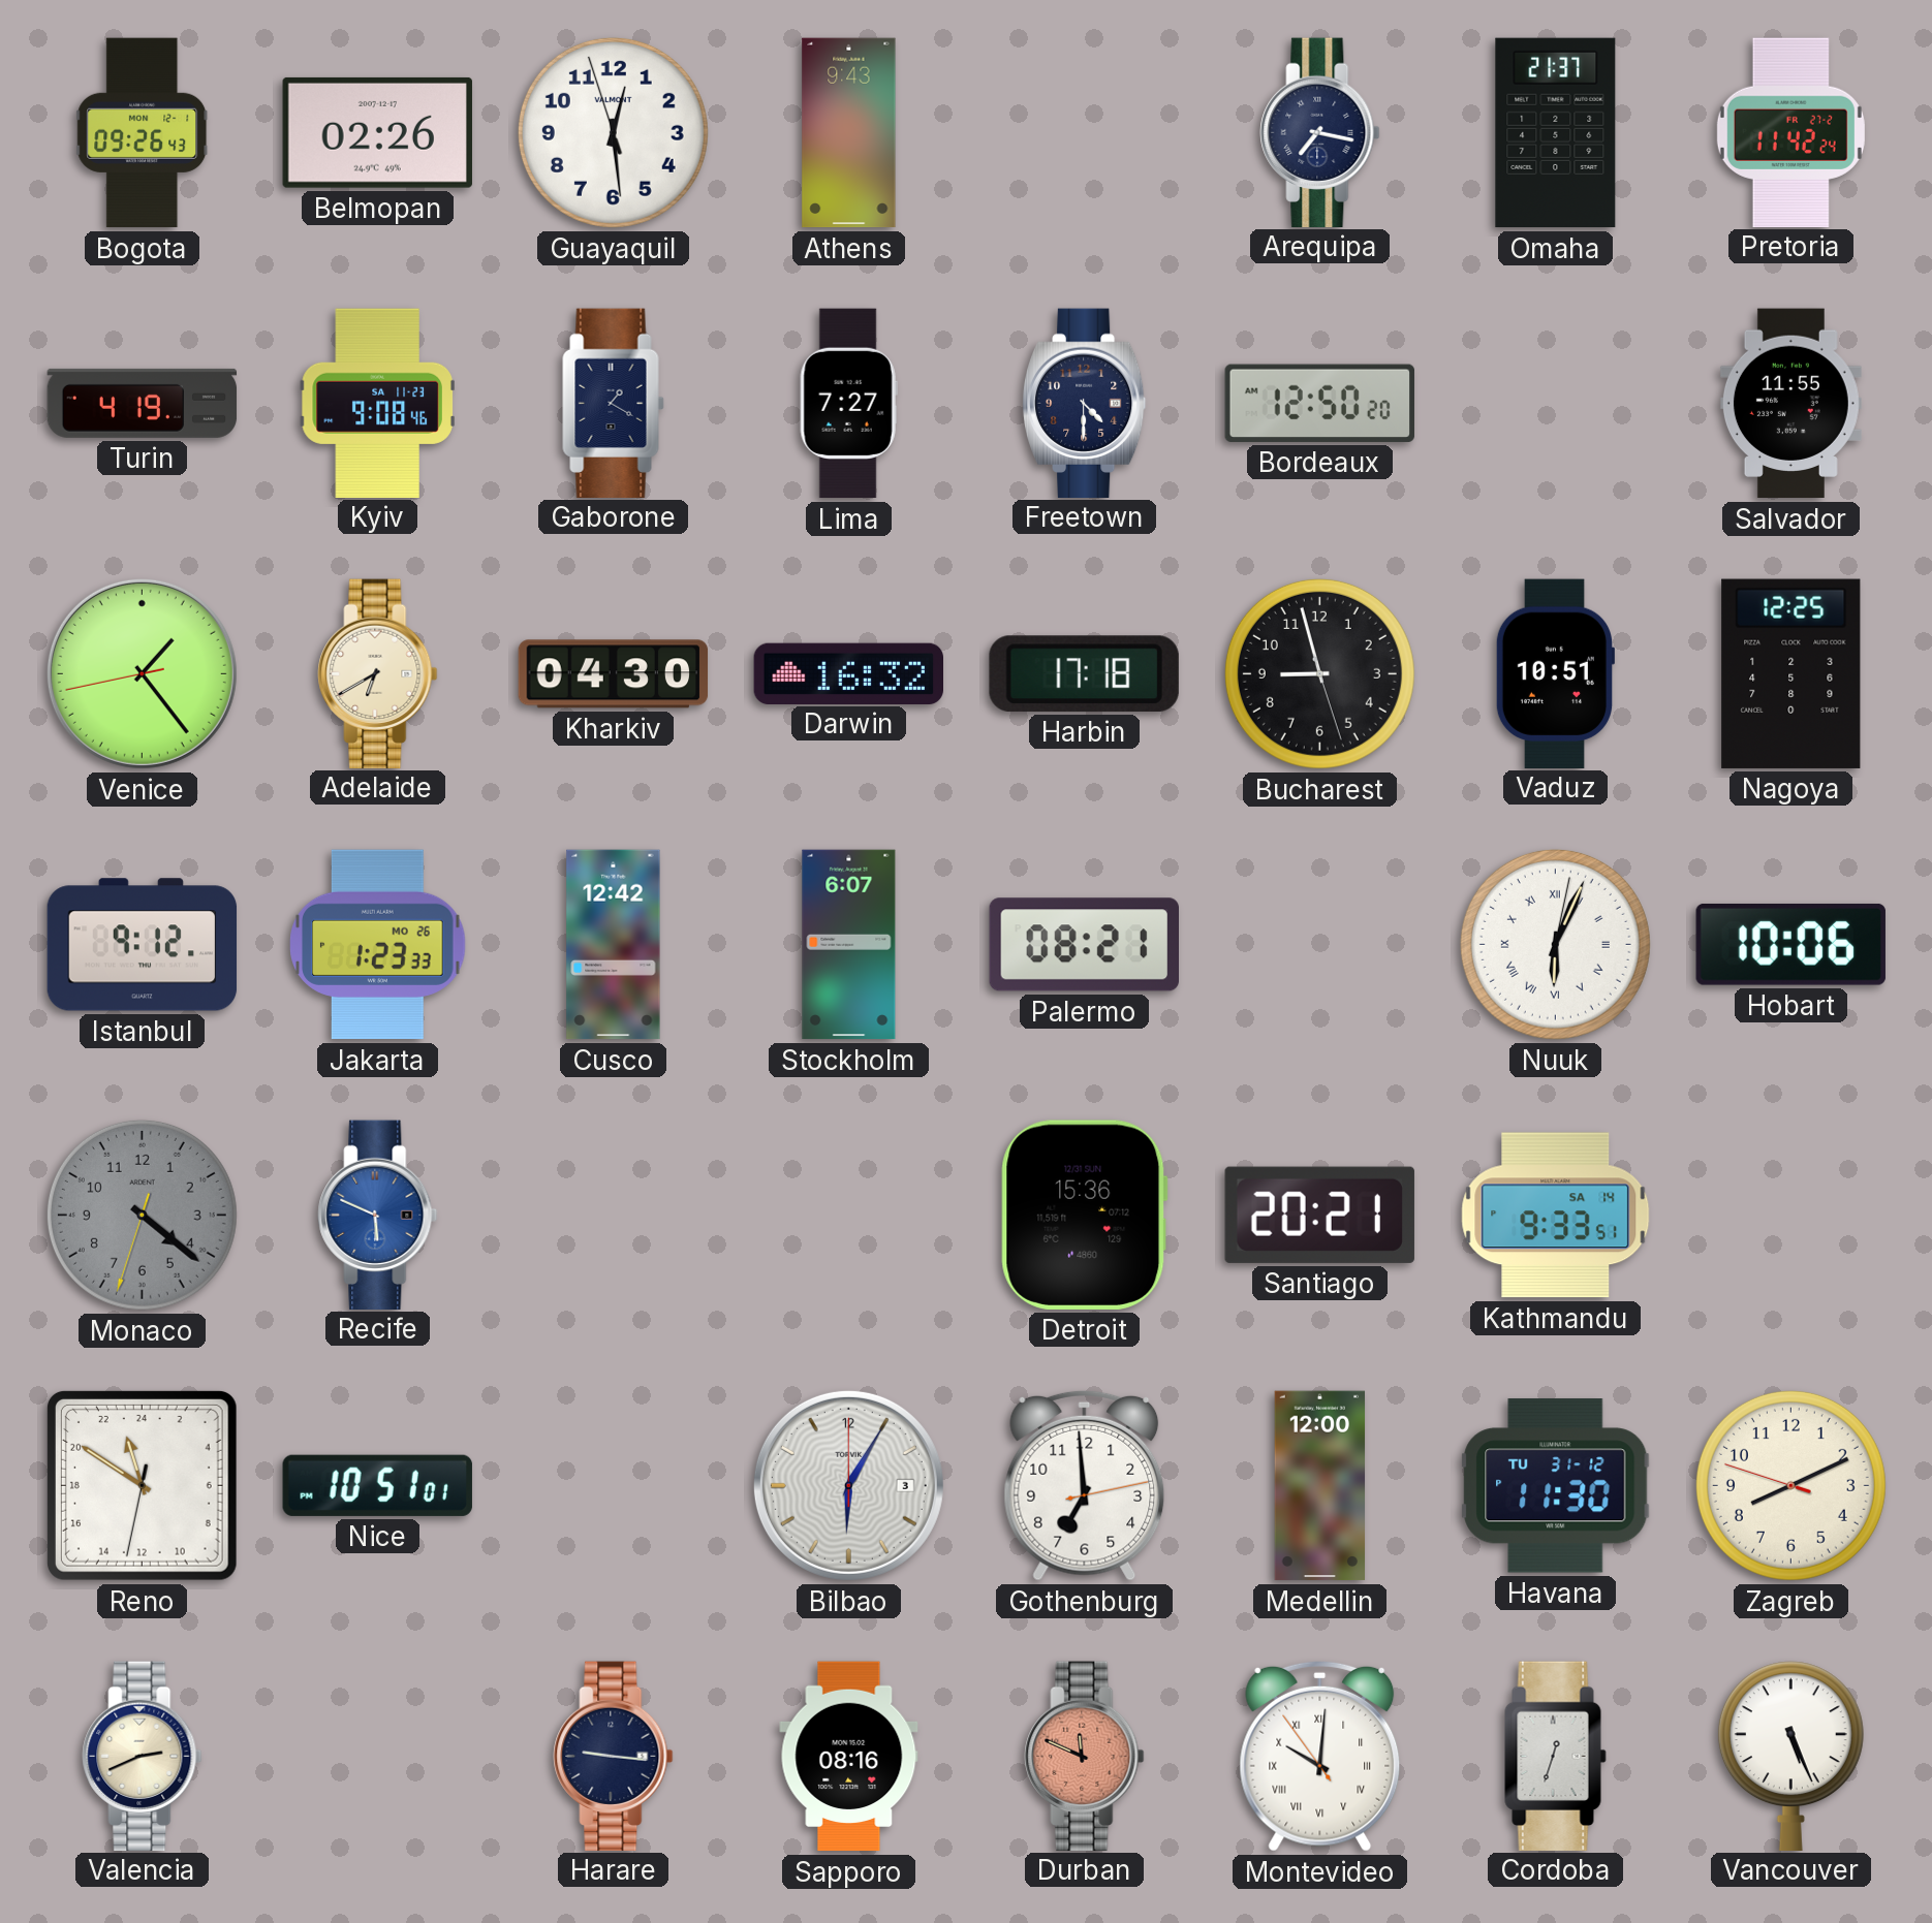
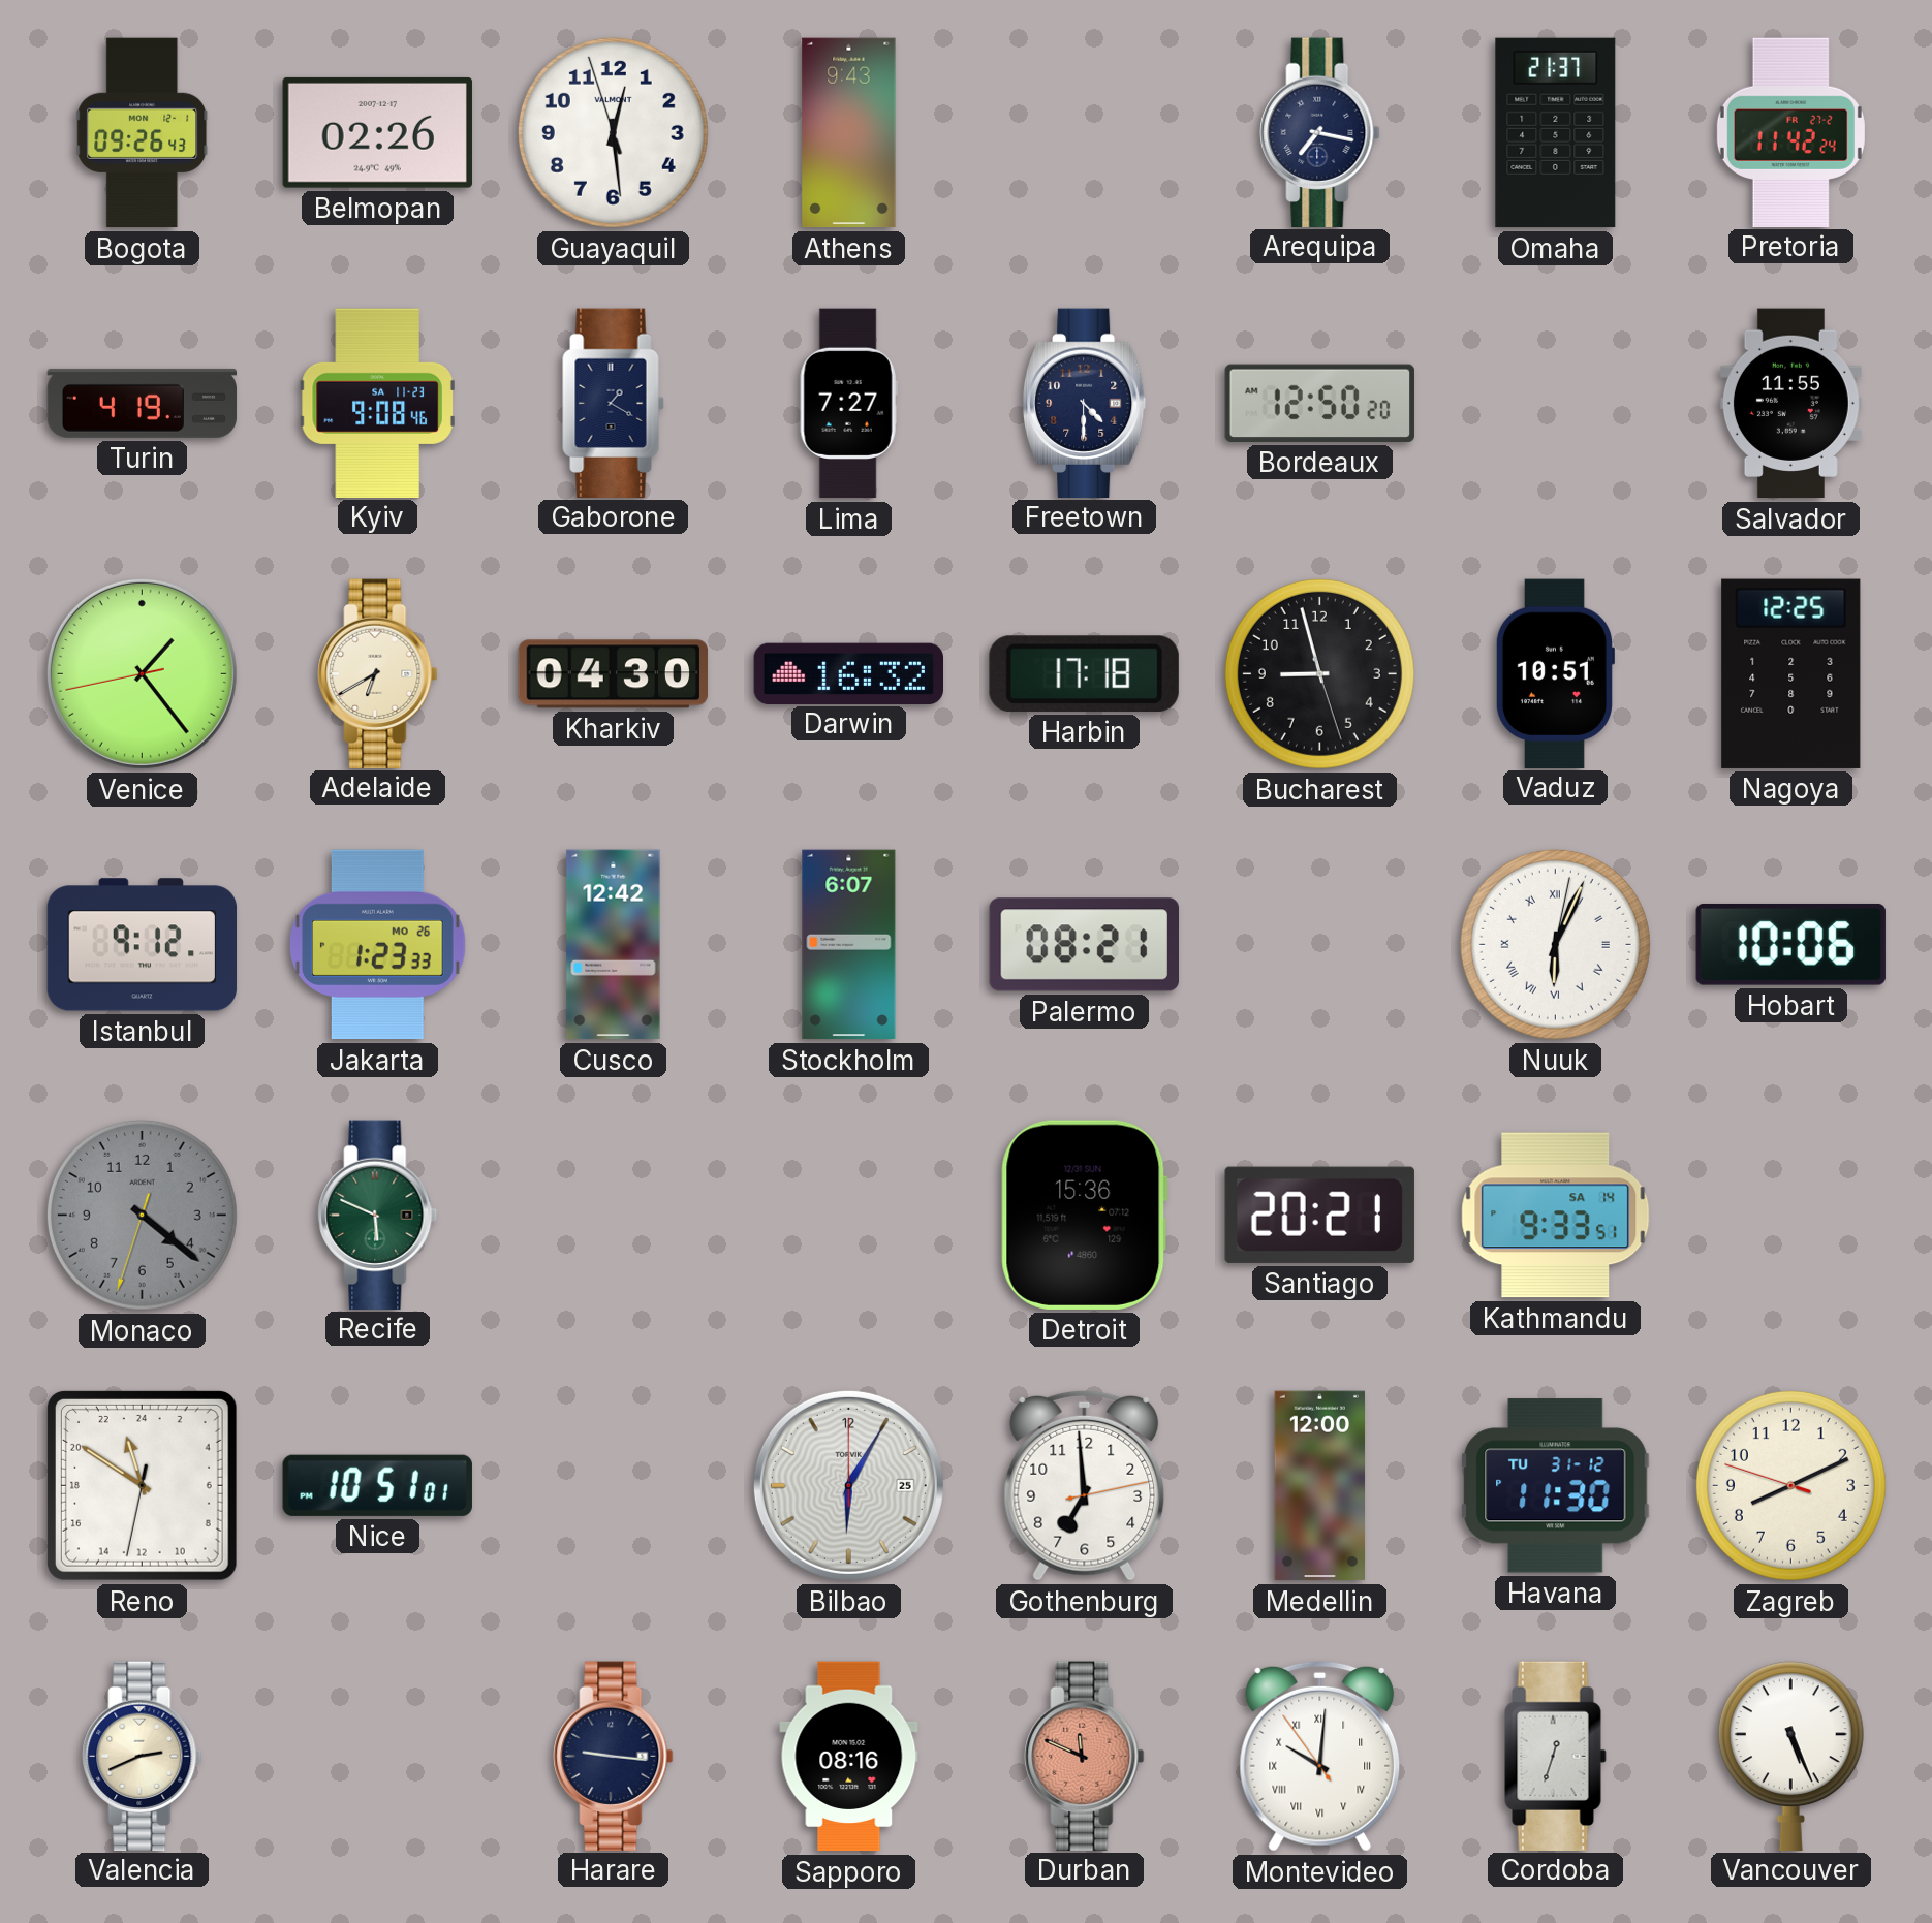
Recife dial: blue -> green (378, 1215)
Bilbao date: 3 -> 25 (848, 1485)
